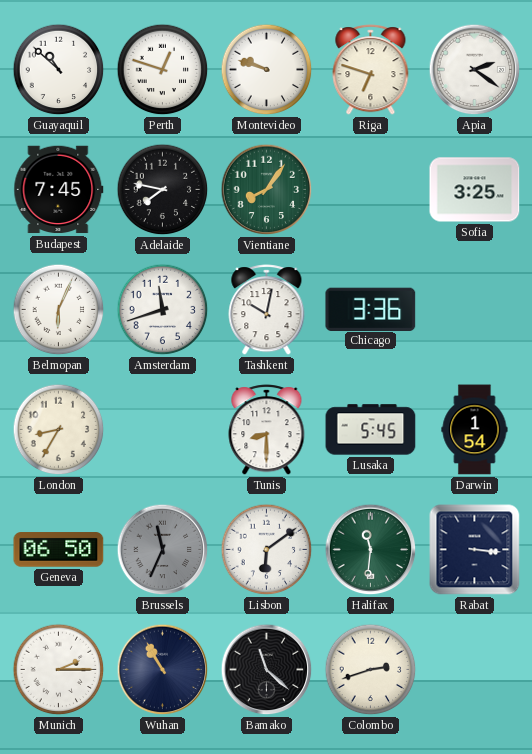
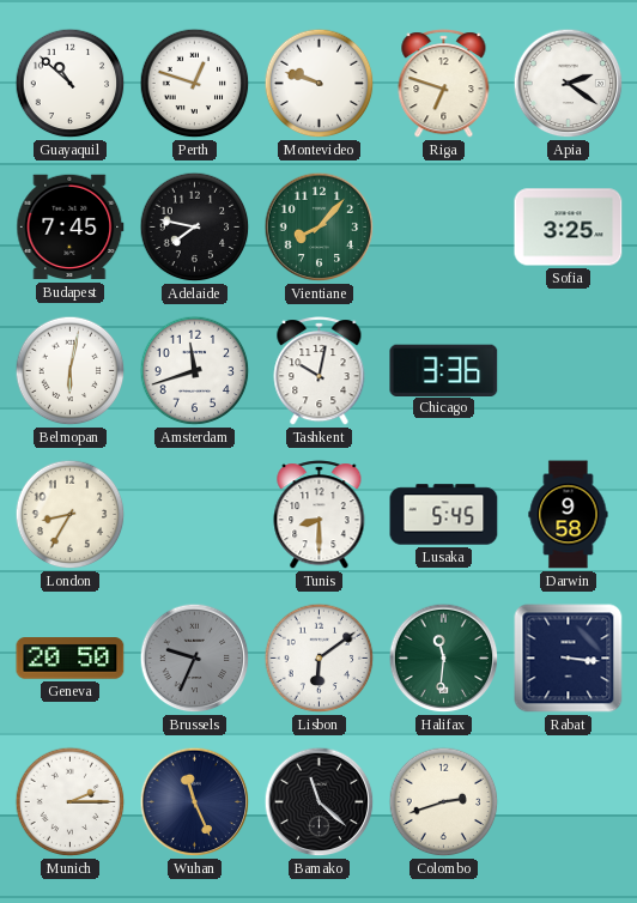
Vientiane: 8:06 -> 8:07 (320, 228)
Belmopan: 6:04 -> 6:02 (71, 371)
Darwin: 1:54 -> 9:58 (569, 515)
Geneva: 06:50 -> 20:50 (71, 659)
Brussels: 11:34 -> 9:34 (195, 659)
Wuhan: 10:55 -> 11:26 (195, 802)
